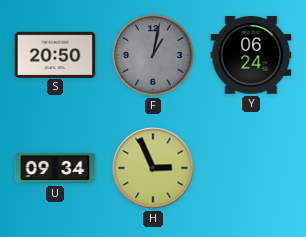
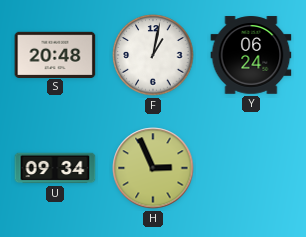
S: 20:50 -> 20:48 (55, 54)
F dial: grey -> white (153, 55)
